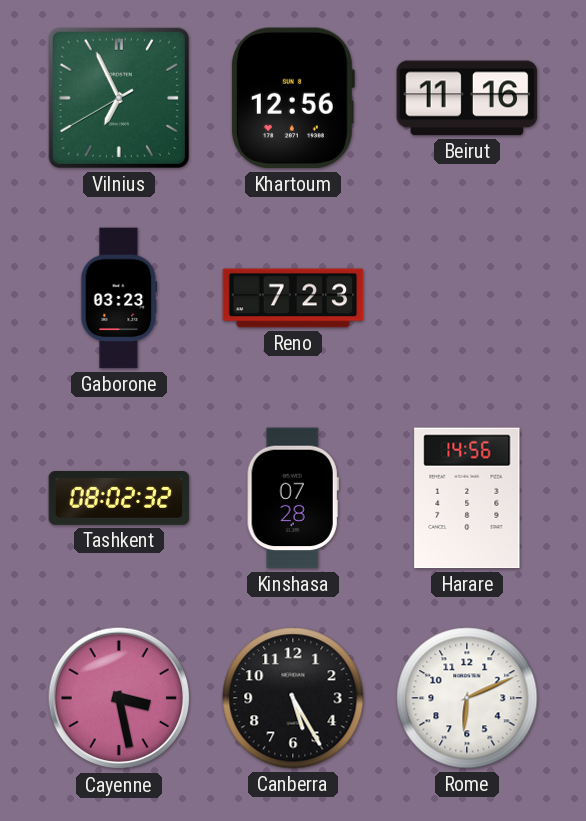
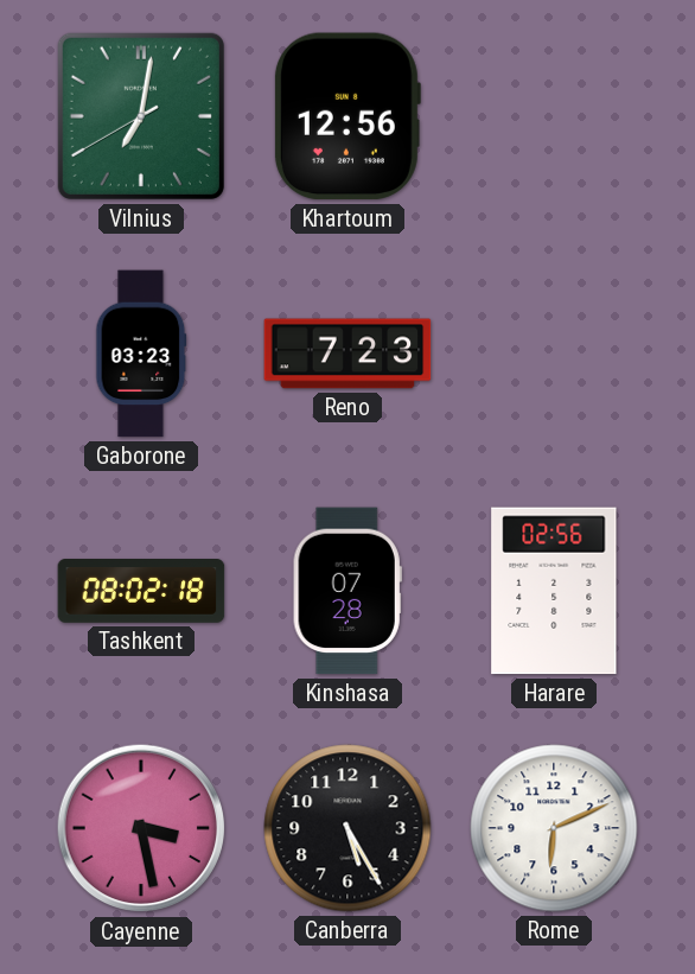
Vilnius: 6:55 -> 7:01 (141, 116)
Beirut: 11:16 -> none (467, 98)
Tashkent: 08:02:32 -> 08:02:18 (141, 592)
Harare: 14:56 -> 02:56 (554, 591)
